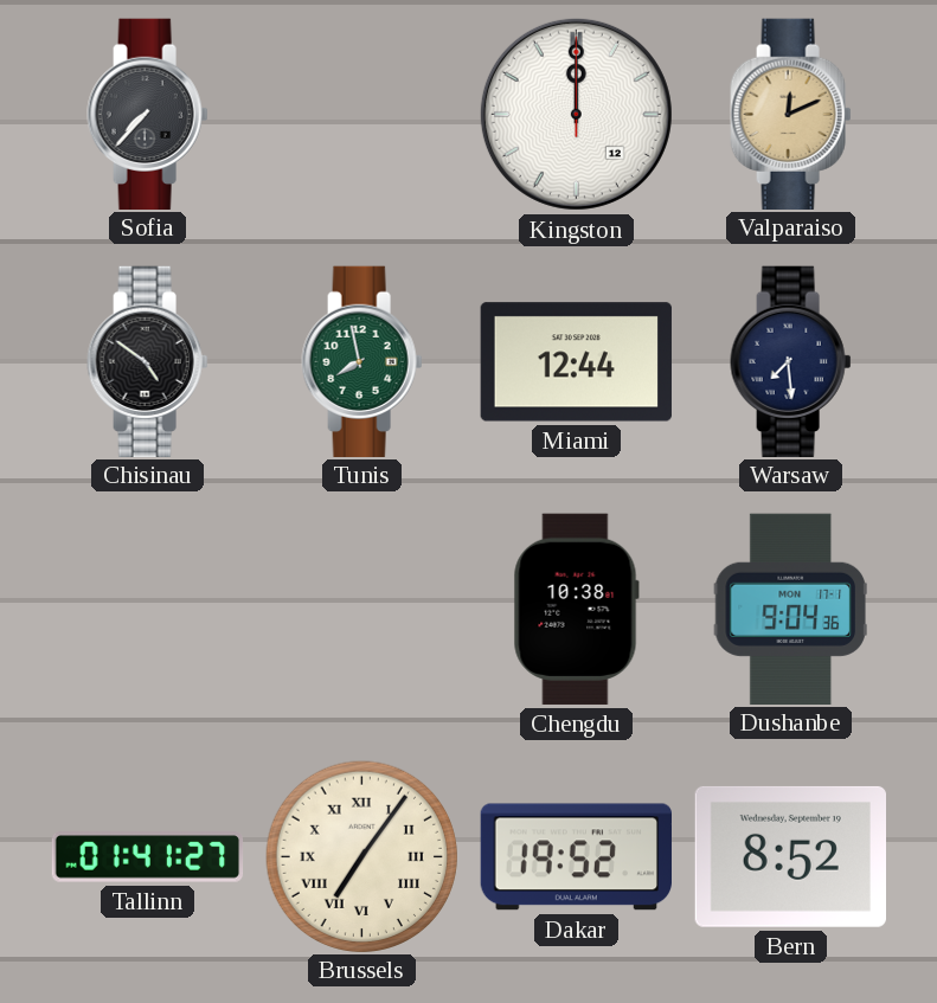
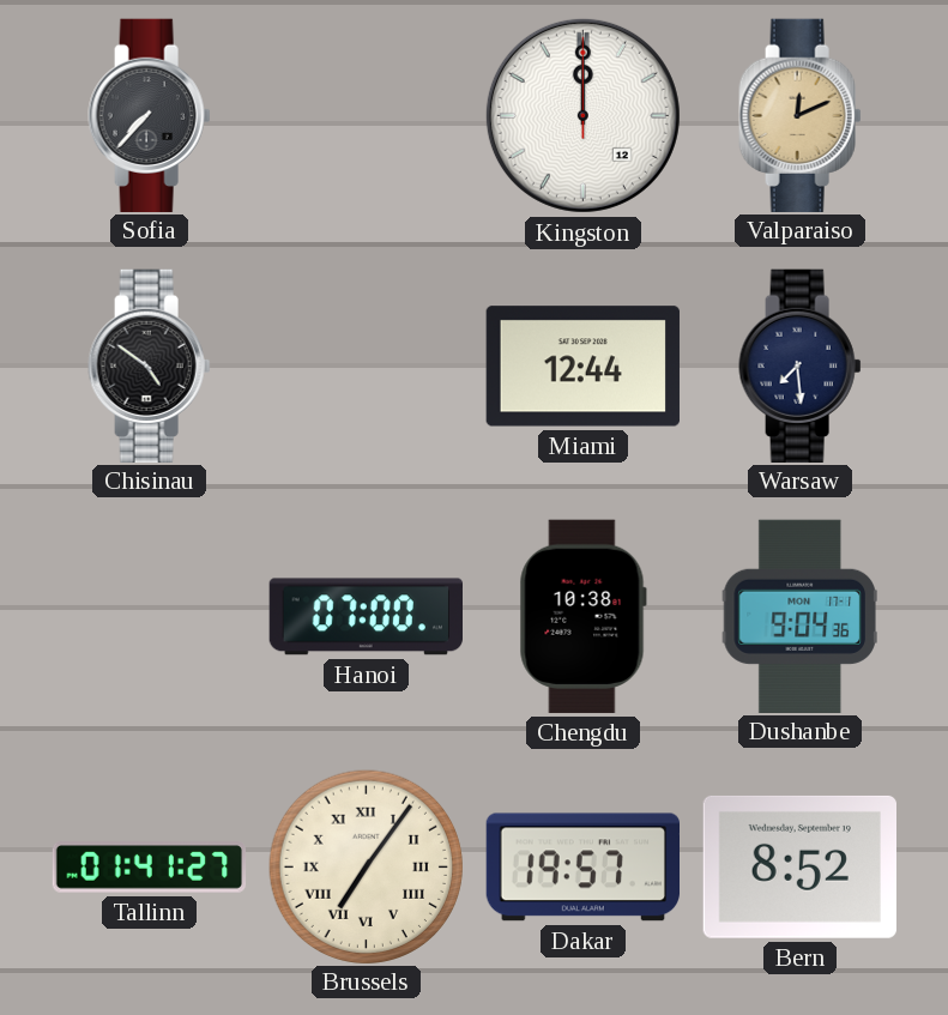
Tunis: 7:58 -> none (362, 361)
Hanoi: none -> 07:00 (366, 617)
Dakar: 19:52 -> 19:57 (582, 868)
